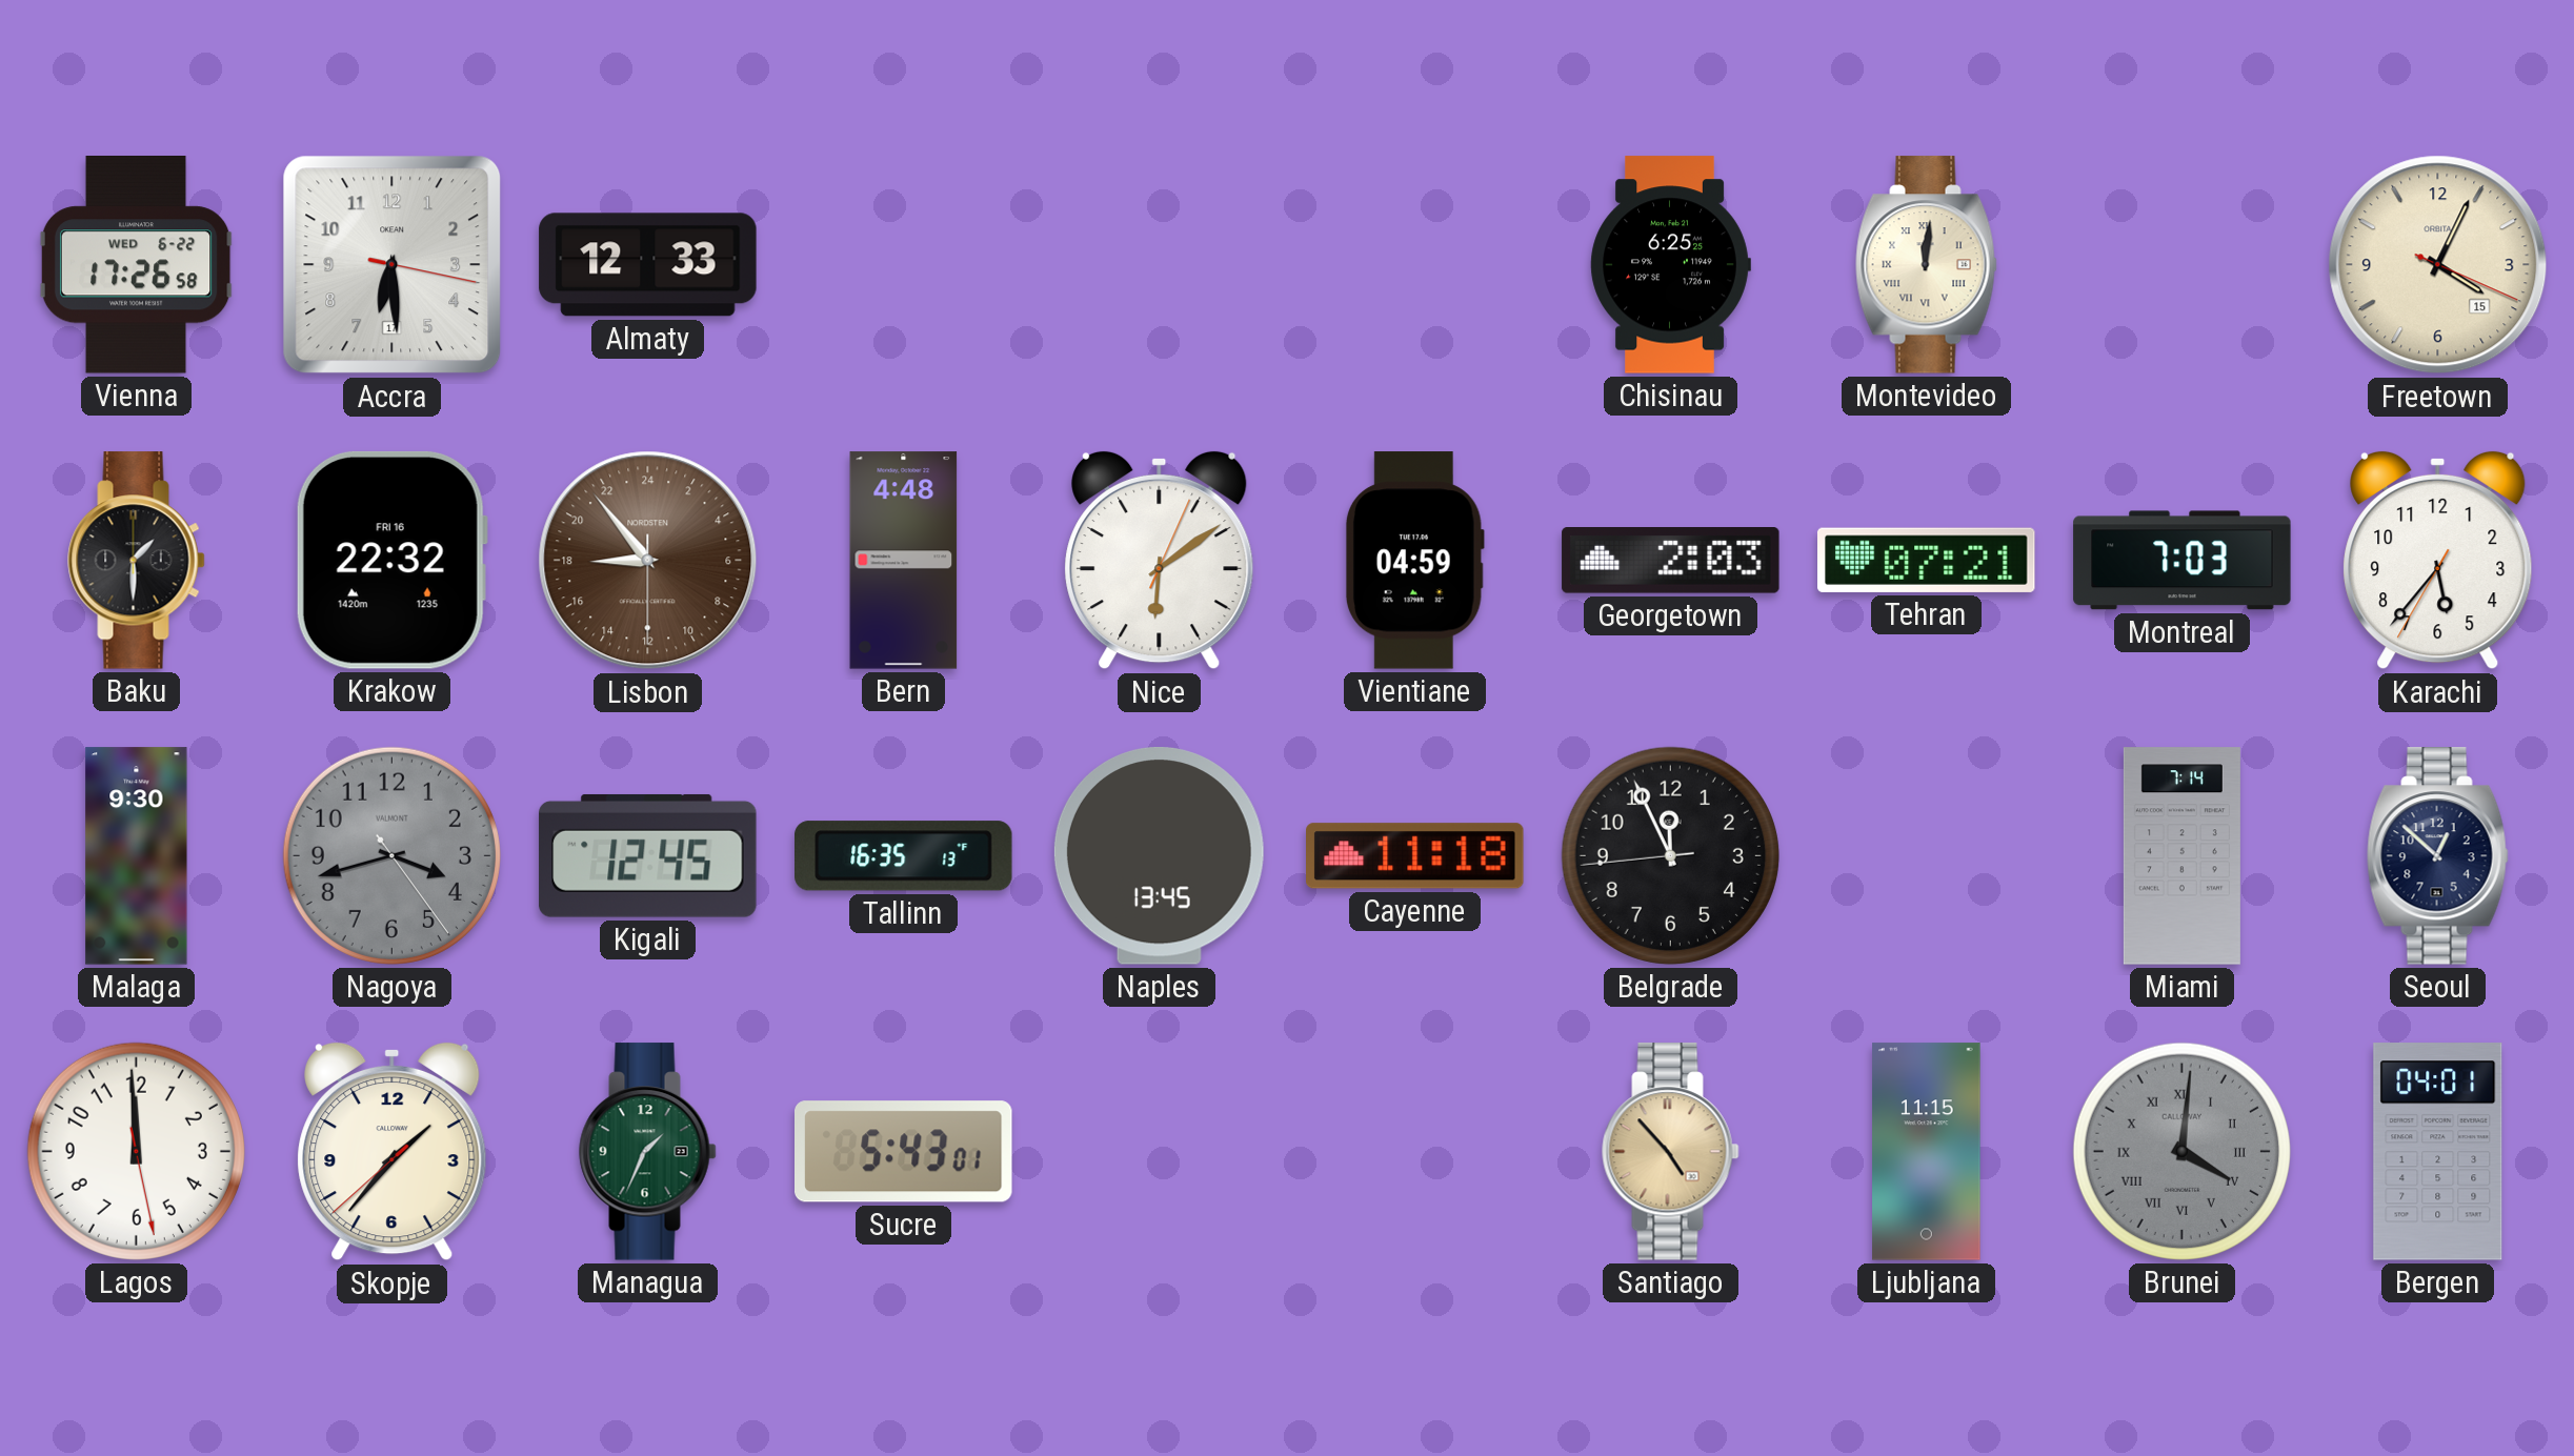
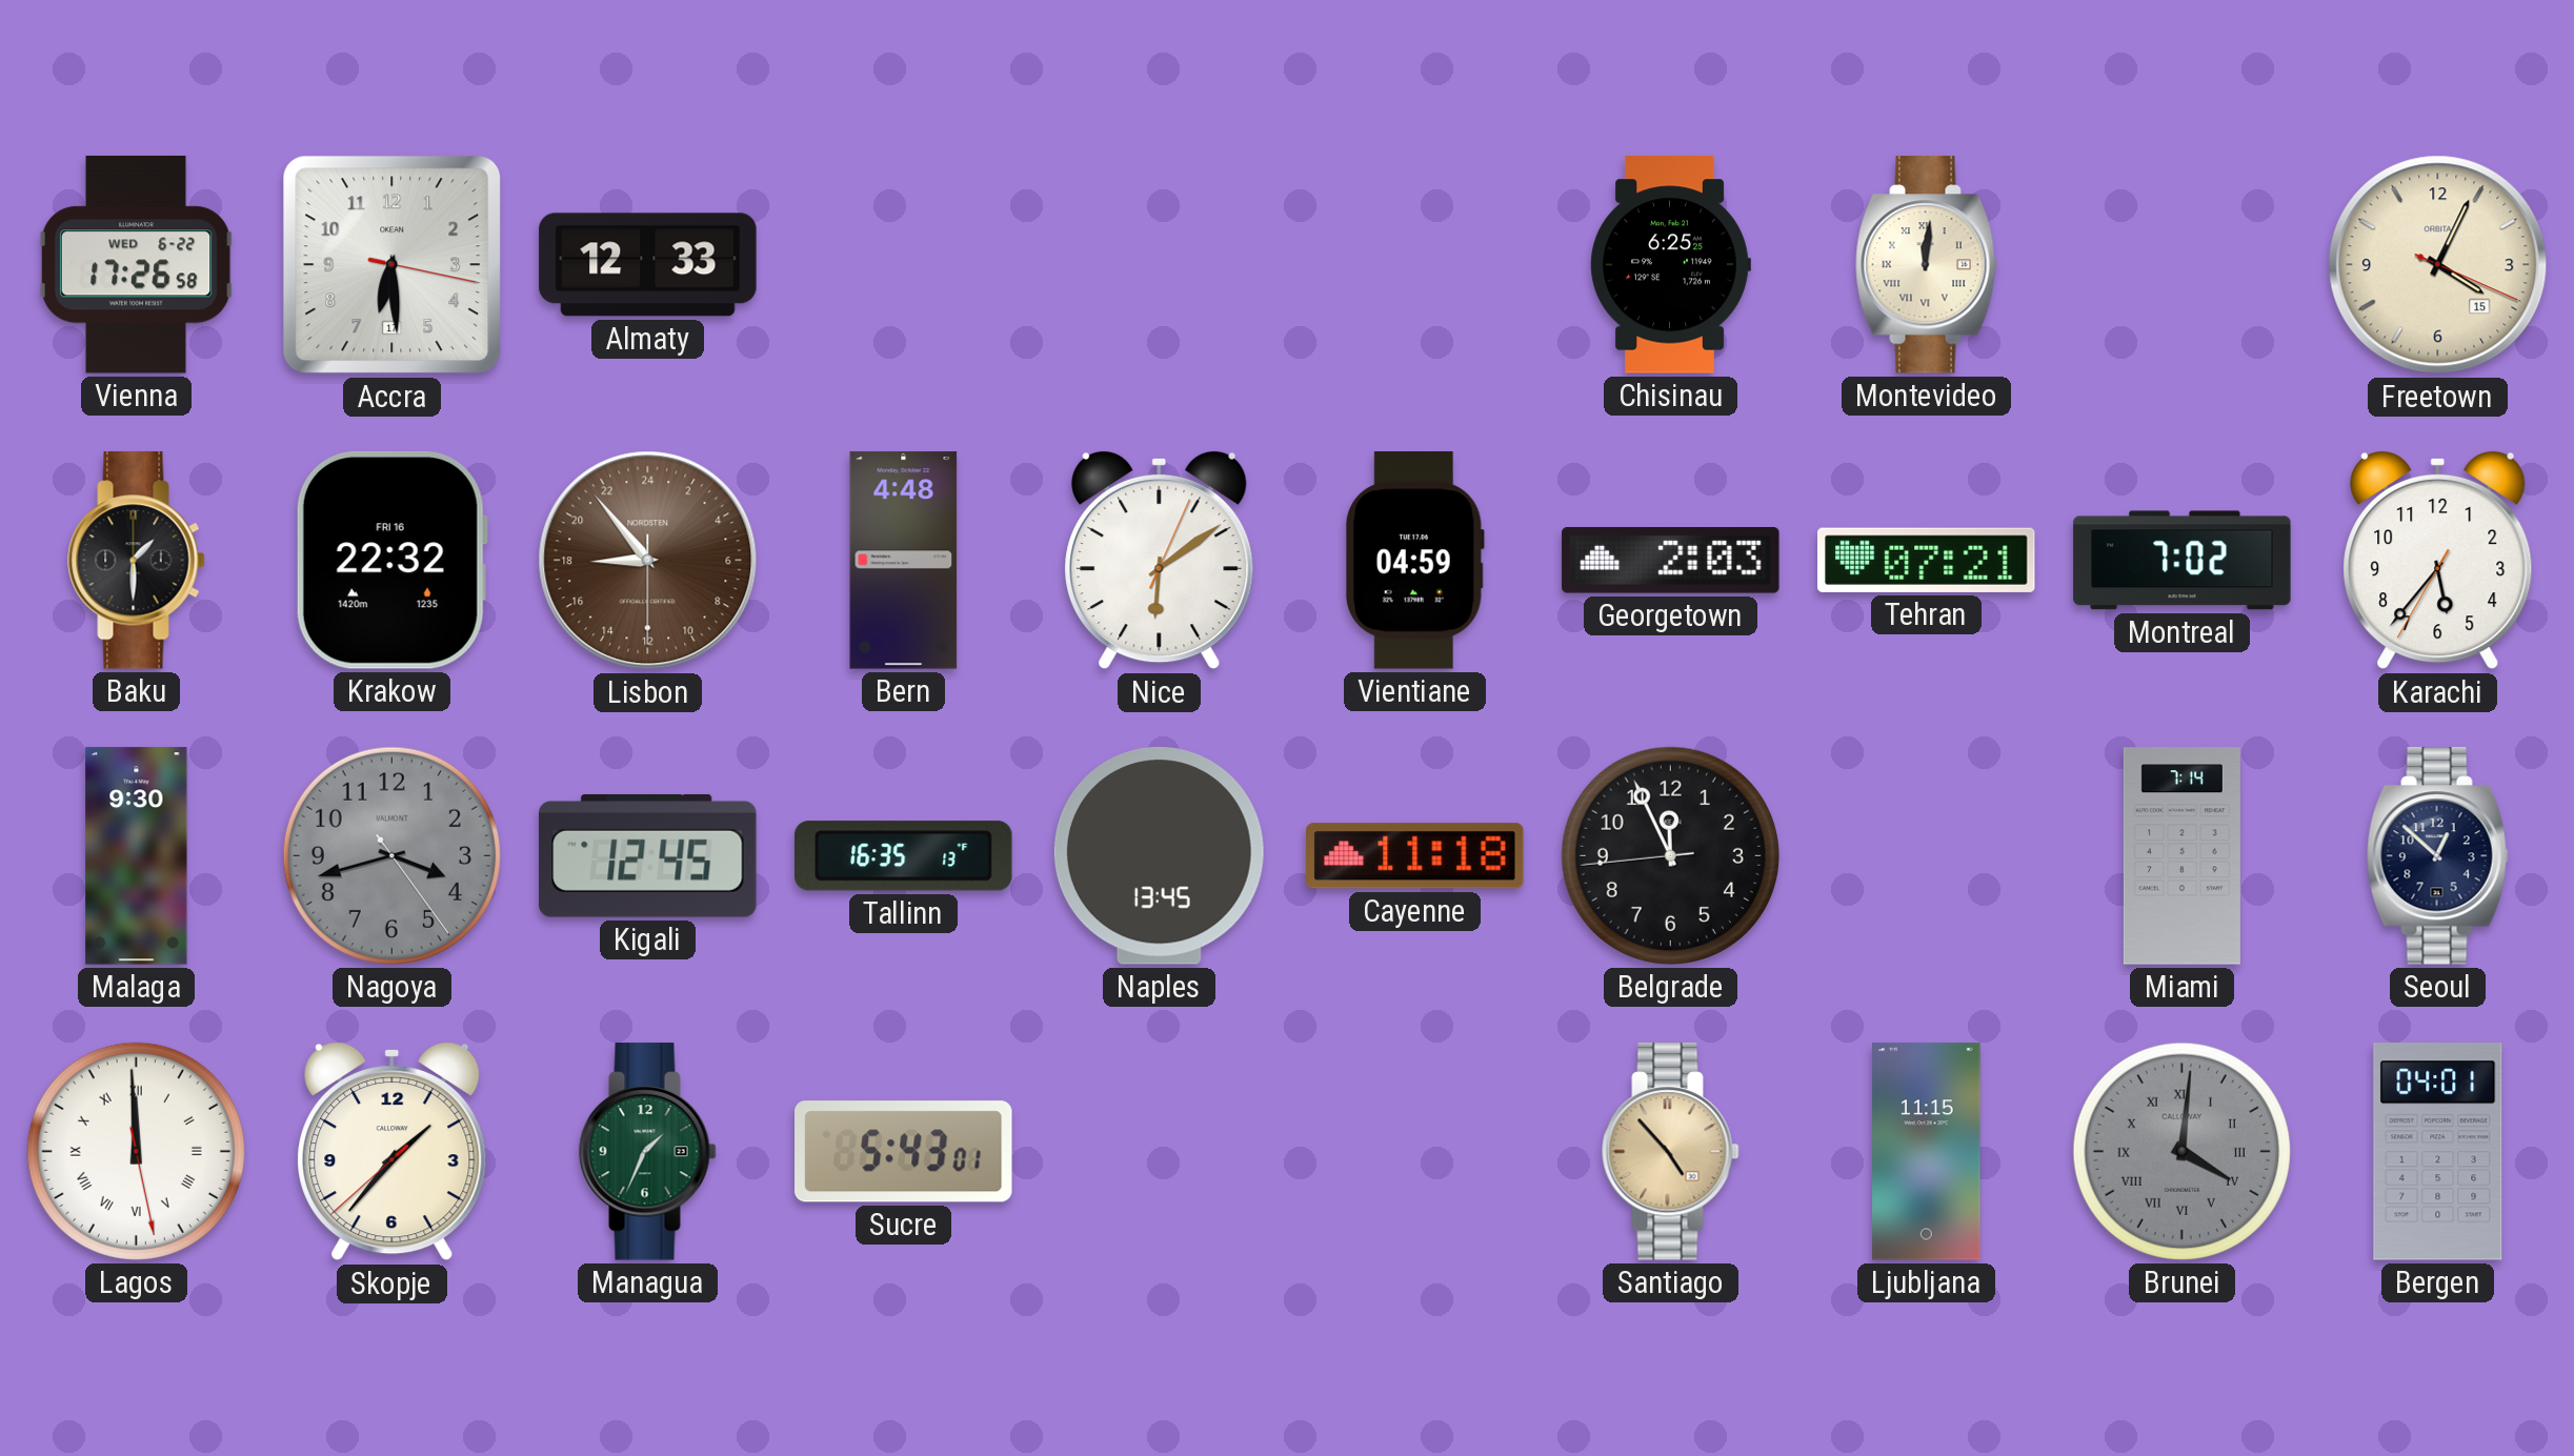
Montreal: 7:03 -> 7:02 (2183, 561)
Lagos numerals: Arabic -> Roman (136, 1151)
